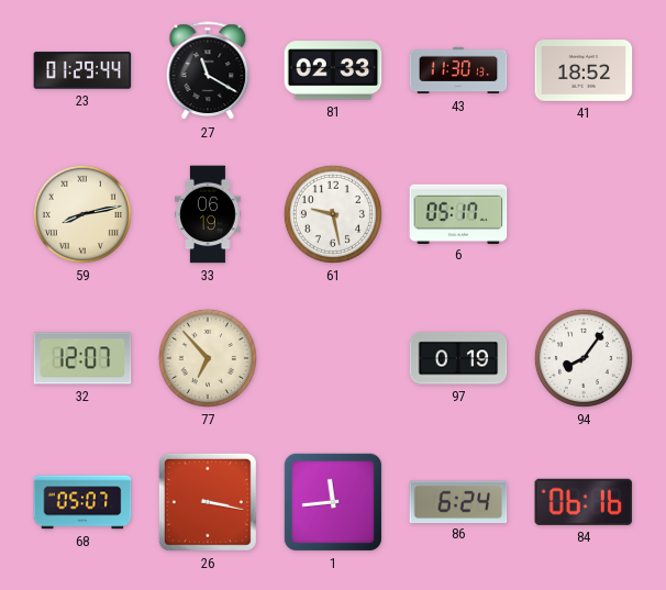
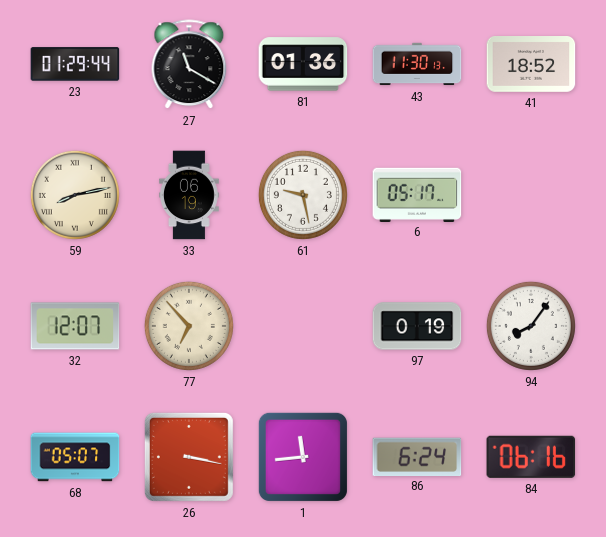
81: 02:33 -> 01:36 (303, 64)
